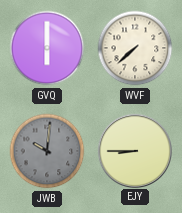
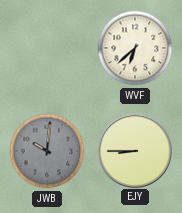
GVQ: 6:00 -> none (47, 48)
WVF: 7:38 -> 6:38 (135, 48)
